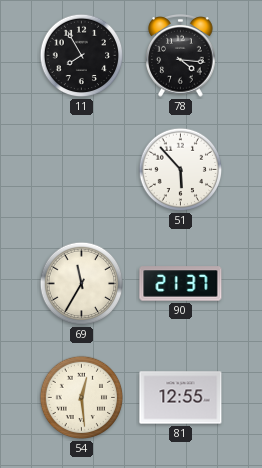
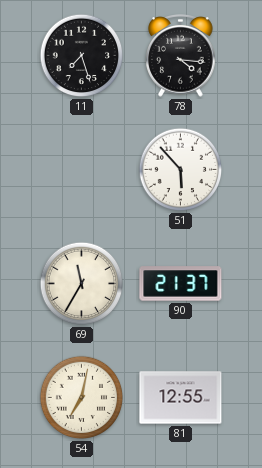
11: 7:55 -> 7:27 (82, 56)
54: 12:29 -> 7:02 (82, 398)
